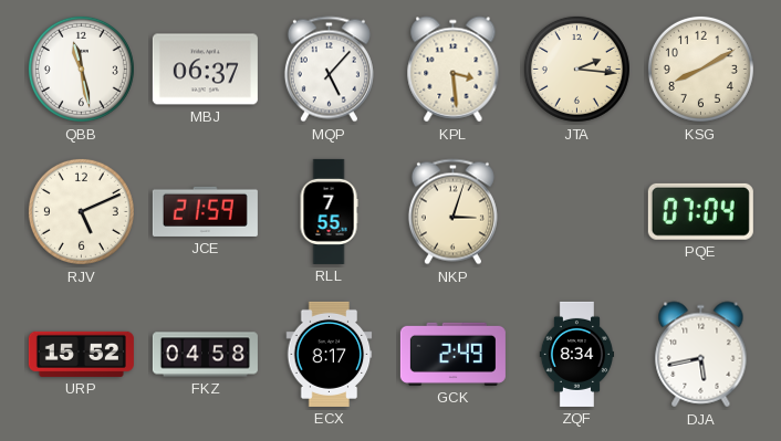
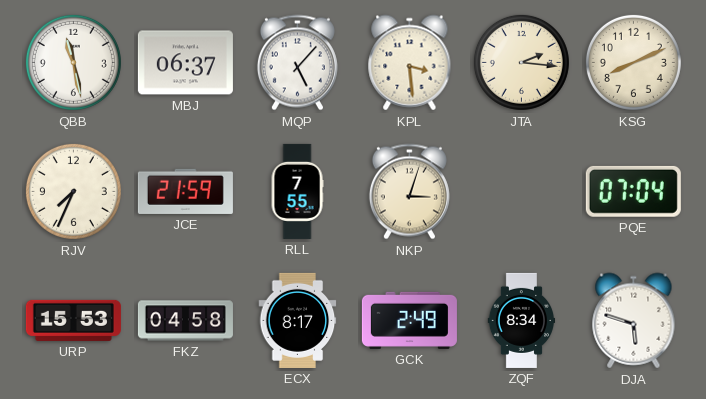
KSG: 8:10 -> 8:11 (633, 62)
RJV: 5:11 -> 7:34 (73, 191)
URP: 15:52 -> 15:53 (73, 320)
DJA: 5:43 -> 5:48 (634, 321)
